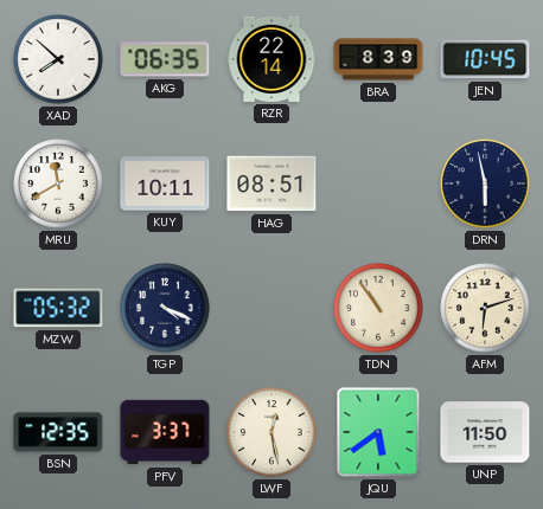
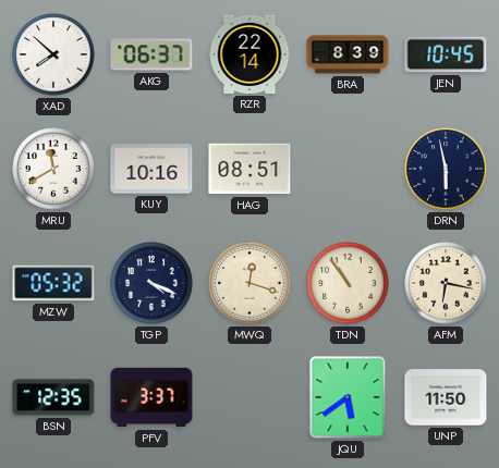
AKG: 06:35 -> 06:37 (151, 54)
KUY: 10:11 -> 10:16 (151, 169)
MWQ: none -> 12:18 (249, 283)
AFM: 6:12 -> 6:17 (446, 283)
LWF: 12:28 -> none (271, 432)
